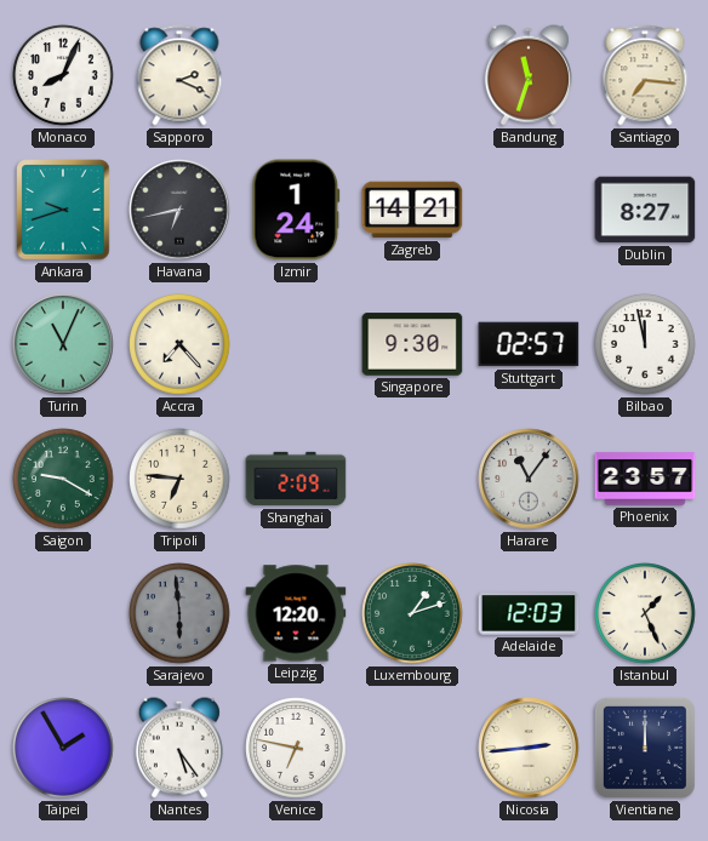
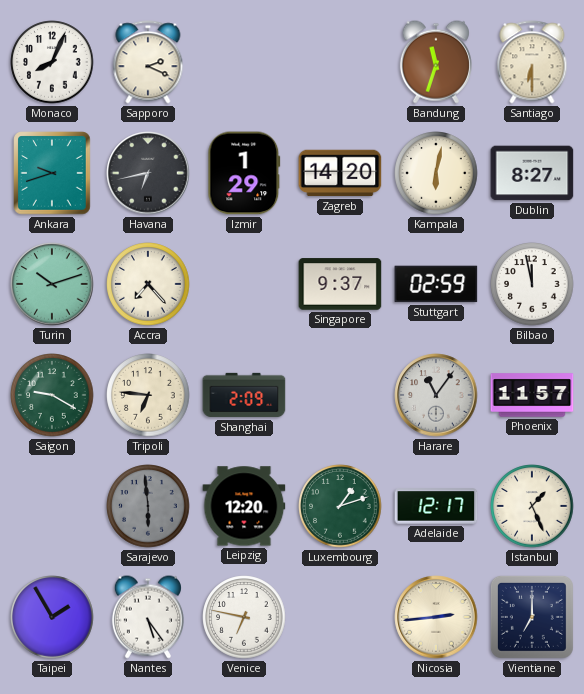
Santiago: 7:16 -> 6:30 (532, 62)
Izmir: 1:24 -> 1:29 (244, 173)
Zagreb: 14:21 -> 14:20 (340, 173)
Kampala: none -> 6:02 (436, 173)
Turin: 11:04 -> 10:12 (52, 284)
Singapore: 9:30 -> 9:37 (340, 284)
Stuttgart: 02:57 -> 02:59 (436, 284)
Phoenix: 23:57 -> 11:57 (532, 395)
Adelaide: 12:03 -> 12:17 (436, 506)
Vientiane: 12:00 -> 7:00 (532, 617)
